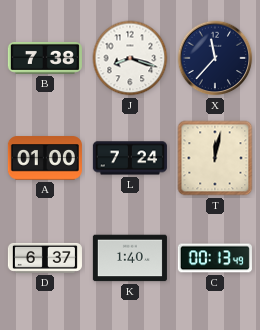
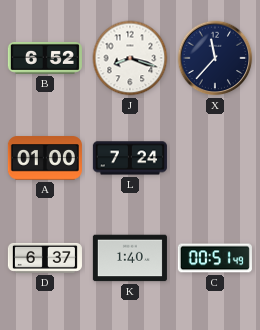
B: 7:38 -> 6:52 (45, 58)
T: 12:02 -> none (215, 158)
C: 00:13 -> 00:51 (215, 258)
